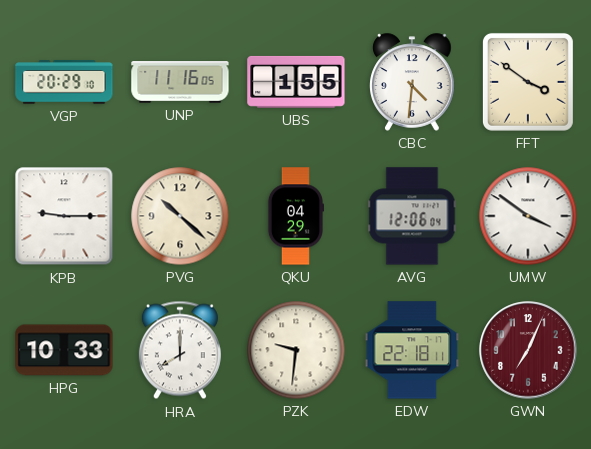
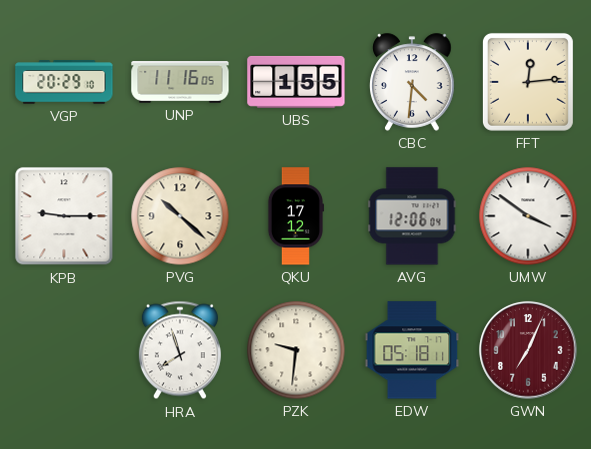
FFT: 3:51 -> 12:14 (528, 82)
QKU: 04:29 -> 17:12 (295, 216)
HPG: 10:33 -> none (64, 350)
HRA: 8:00 -> 7:57 (180, 350)
EDW: 22:18 -> 05:18 (412, 350)
